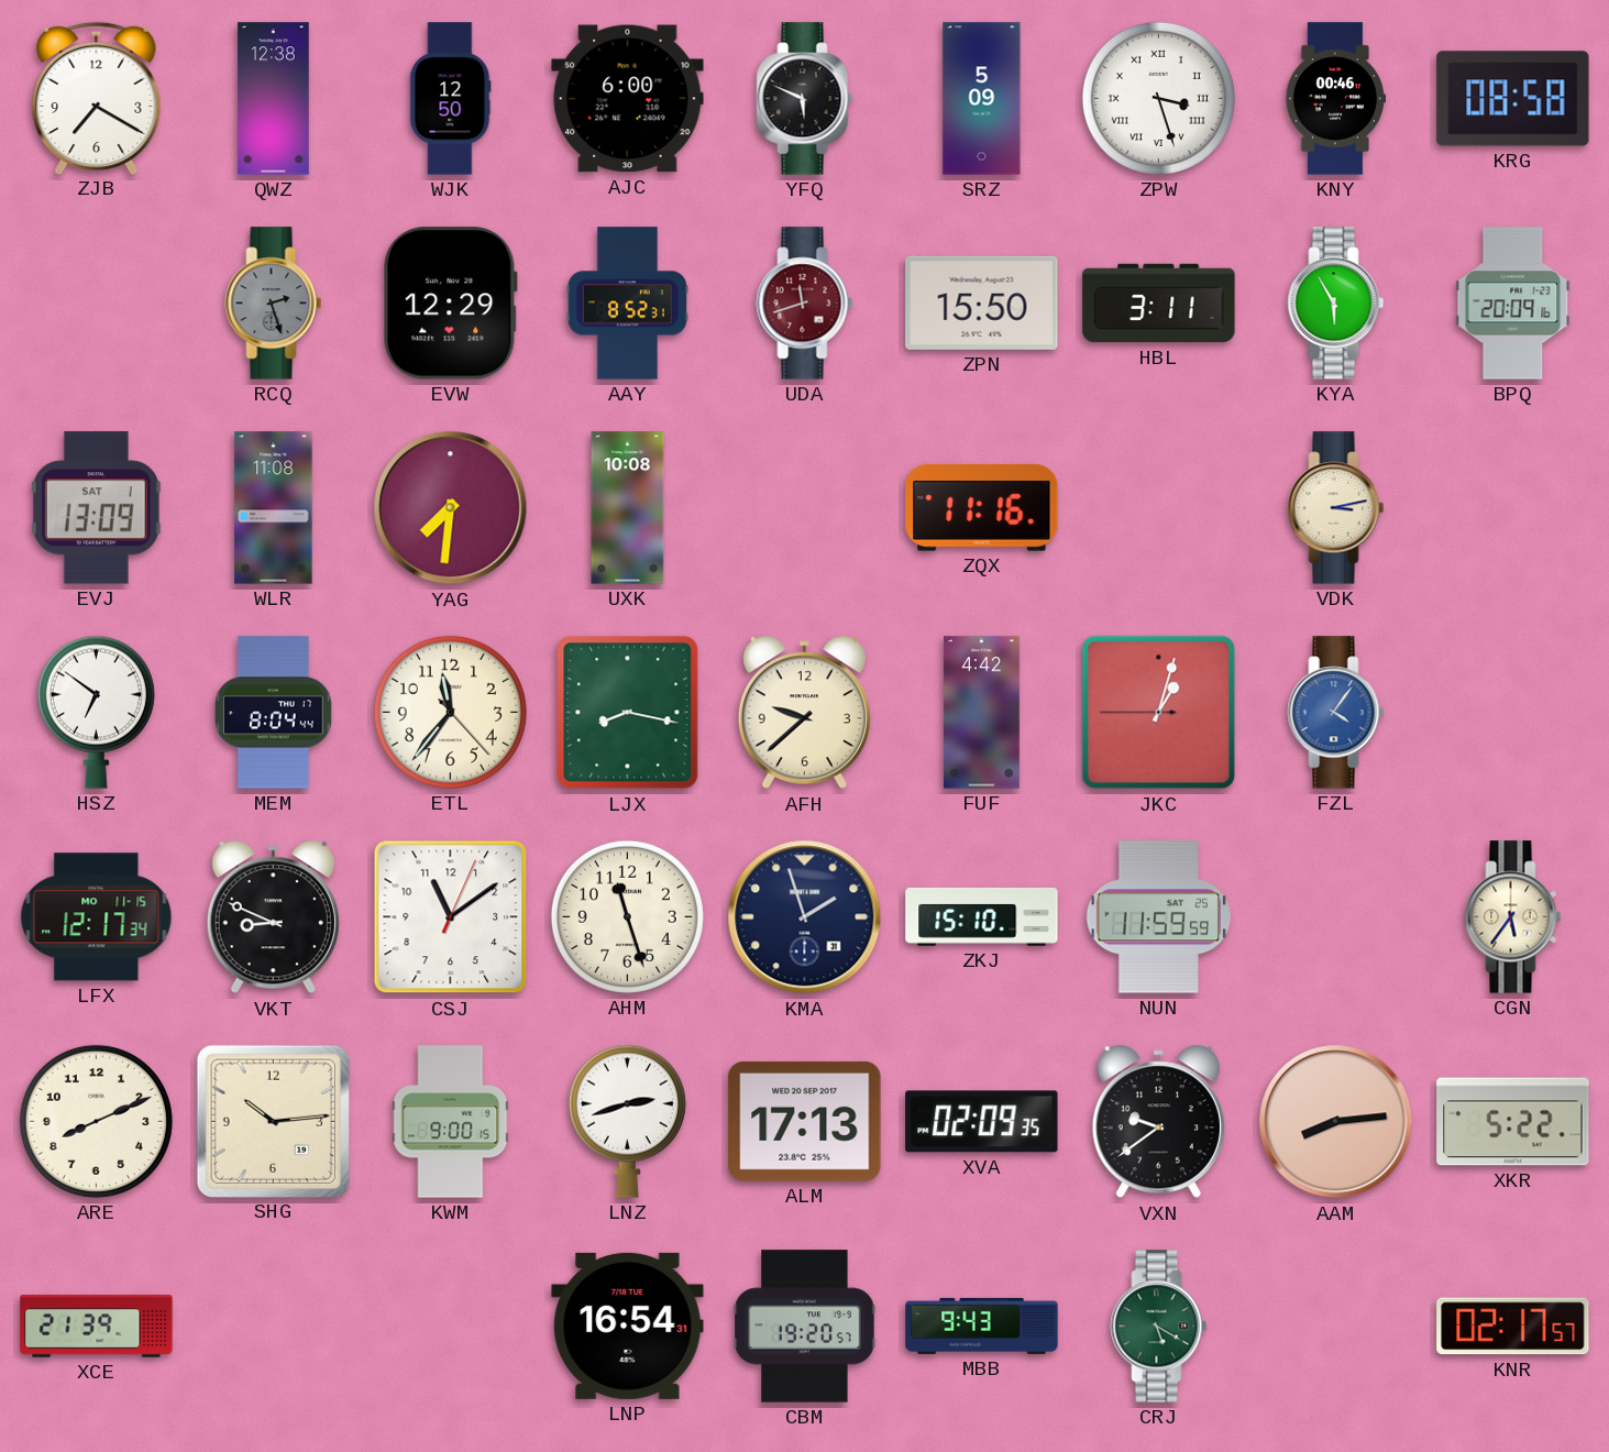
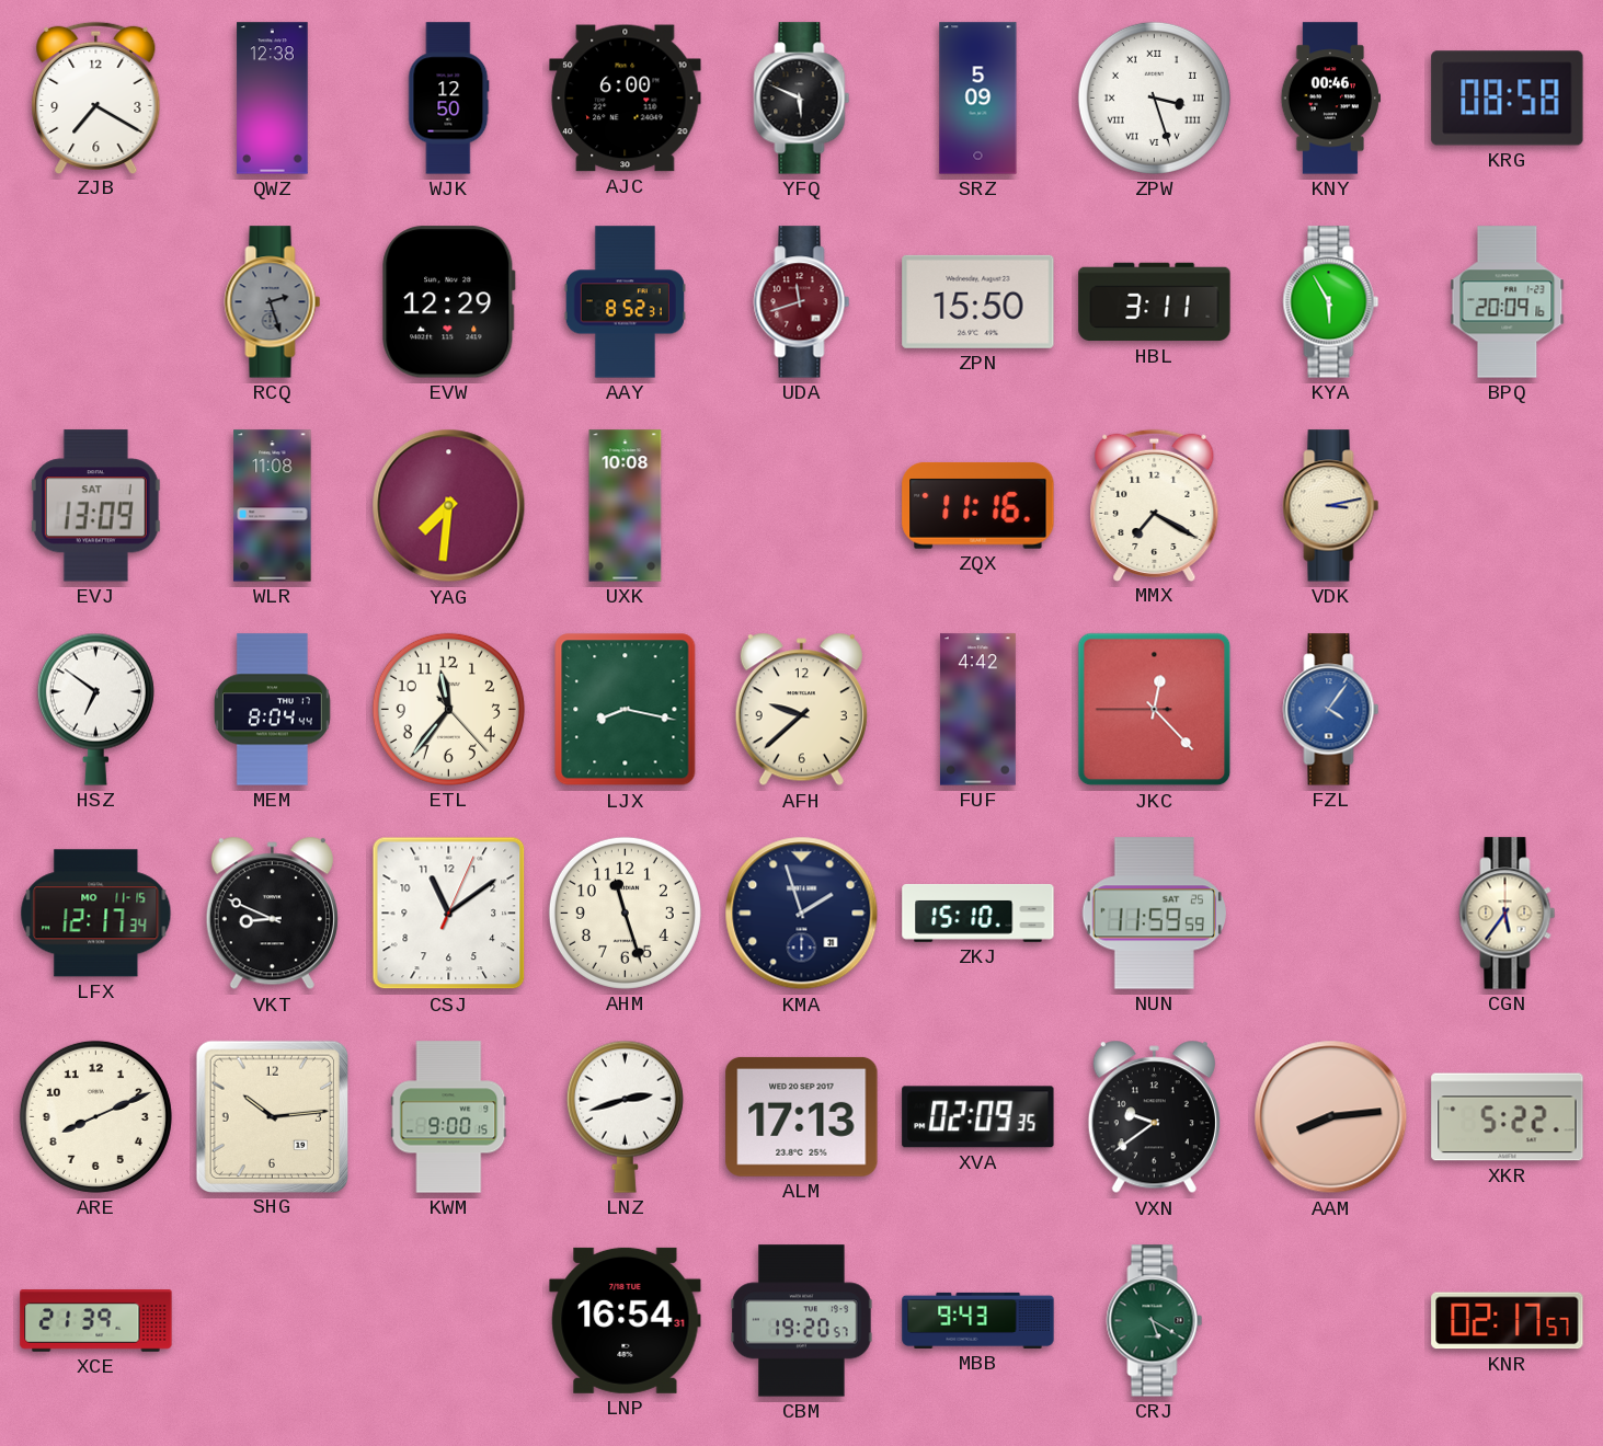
MMX: none -> 7:20 (1155, 505)
JKC: 1:02 -> 12:22 (1155, 710)
